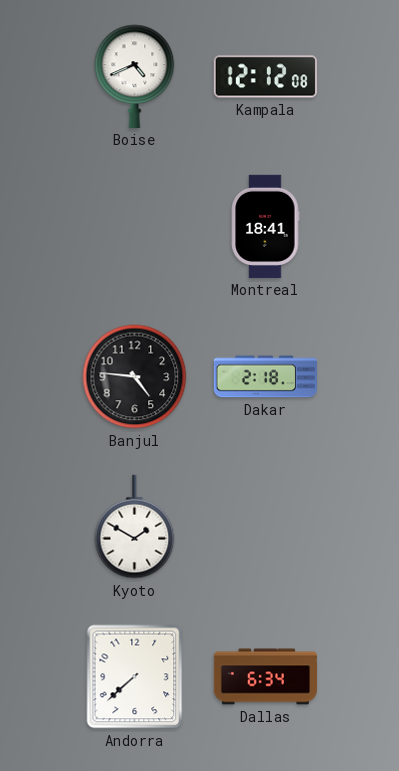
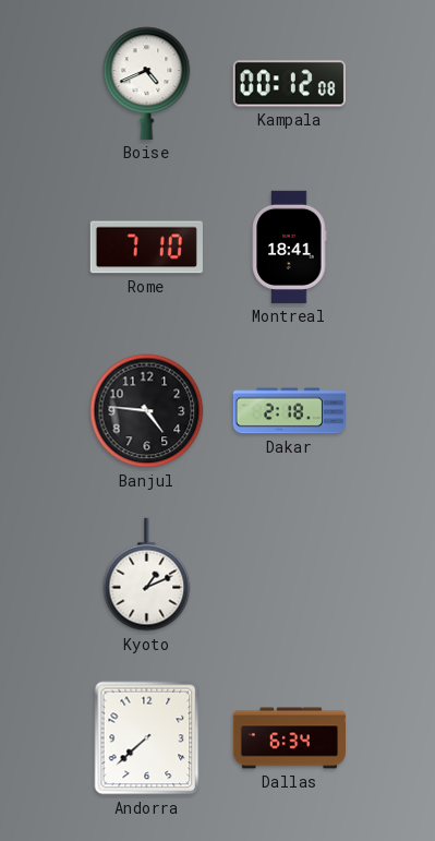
Kampala: 12:12 -> 00:12 (289, 84)
Rome: none -> 7:10 (146, 248)
Kyoto: 1:50 -> 1:11 (147, 575)
